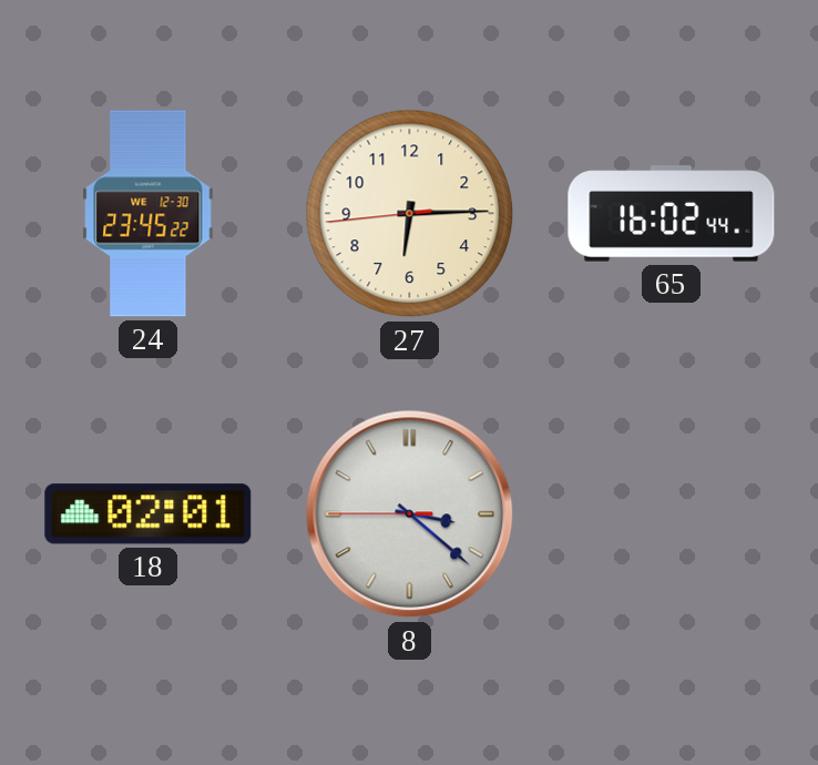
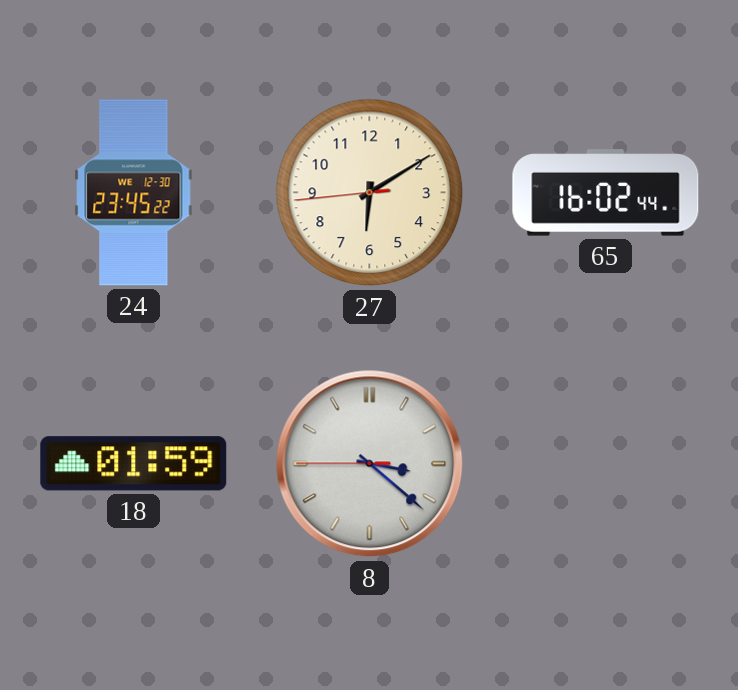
27: 6:14 -> 6:09 (370, 193)
18: 02:01 -> 01:59 (134, 464)
